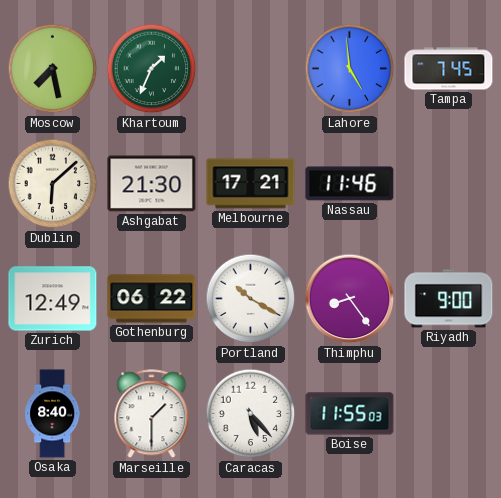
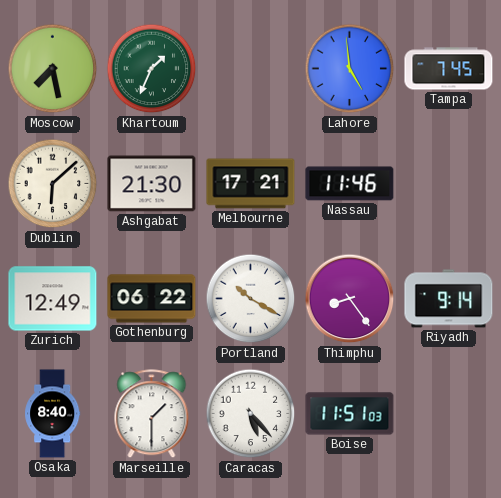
Riyadh: 9:00 -> 9:14 (449, 299)
Boise: 11:55 -> 11:51 (350, 414)
